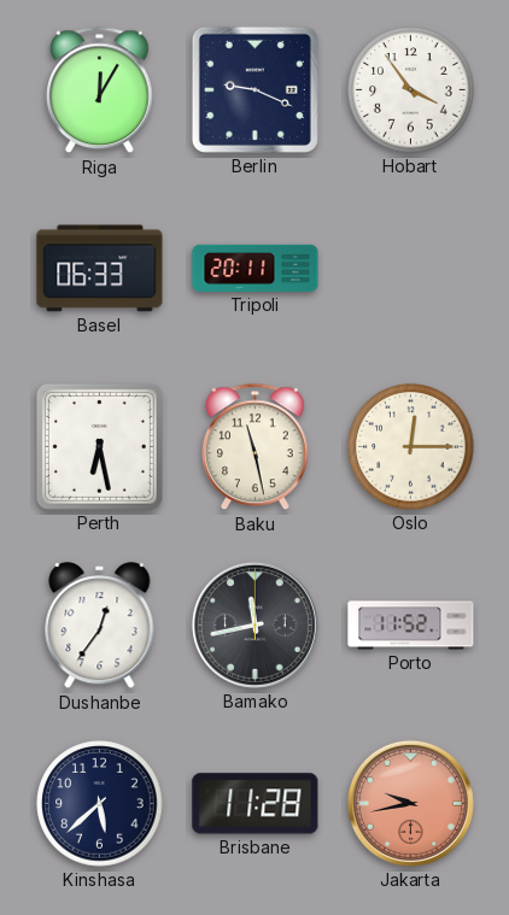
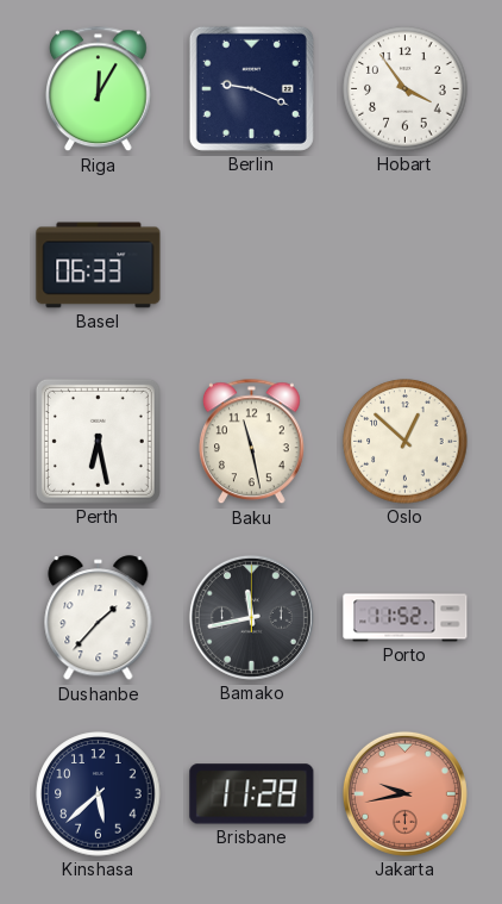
Tripoli: 20:11 -> none (256, 268)
Oslo: 12:15 -> 12:52 (406, 442)
Dushanbe: 12:36 -> 1:37 (99, 618)
